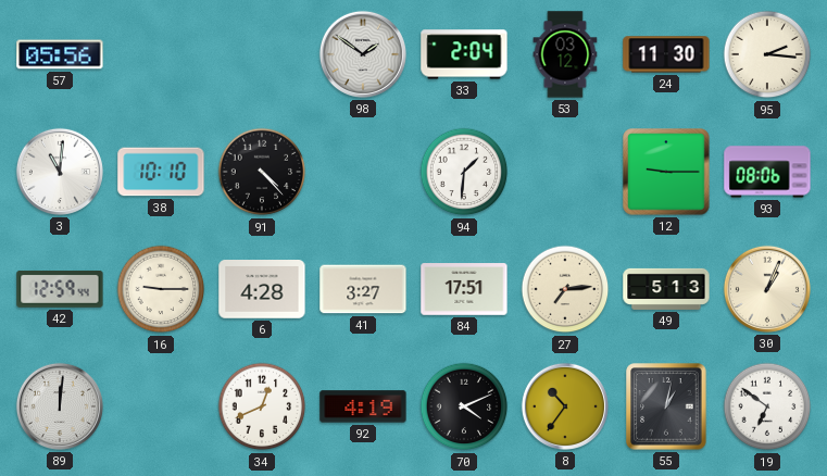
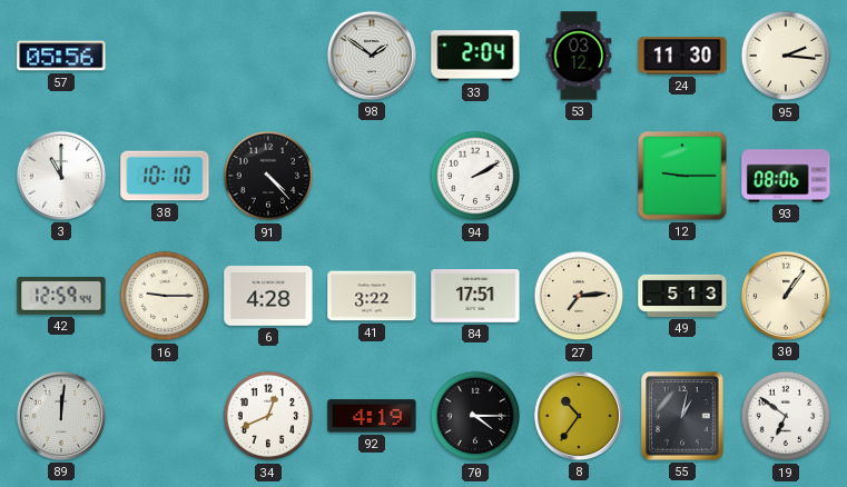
3: 11:01 -> 11:00 (61, 176)
94: 1:31 -> 2:10 (475, 176)
41: 3:27 -> 3:22 (372, 296)
30: 1:04 -> 1:06 (786, 296)
70: 4:11 -> 4:15 (475, 416)
